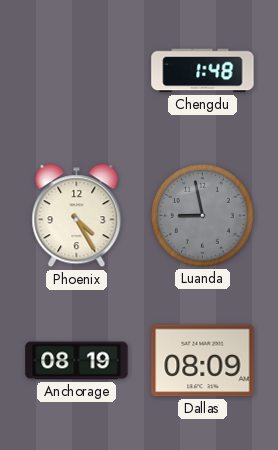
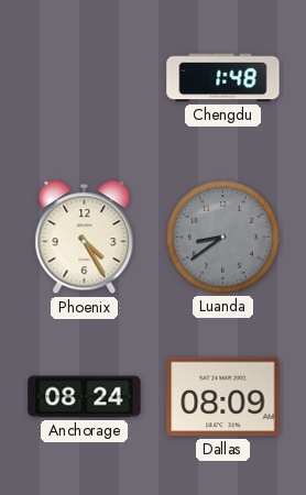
Luanda: 8:58 -> 8:39 (223, 237)
Anchorage: 08:19 -> 08:24 (85, 397)
